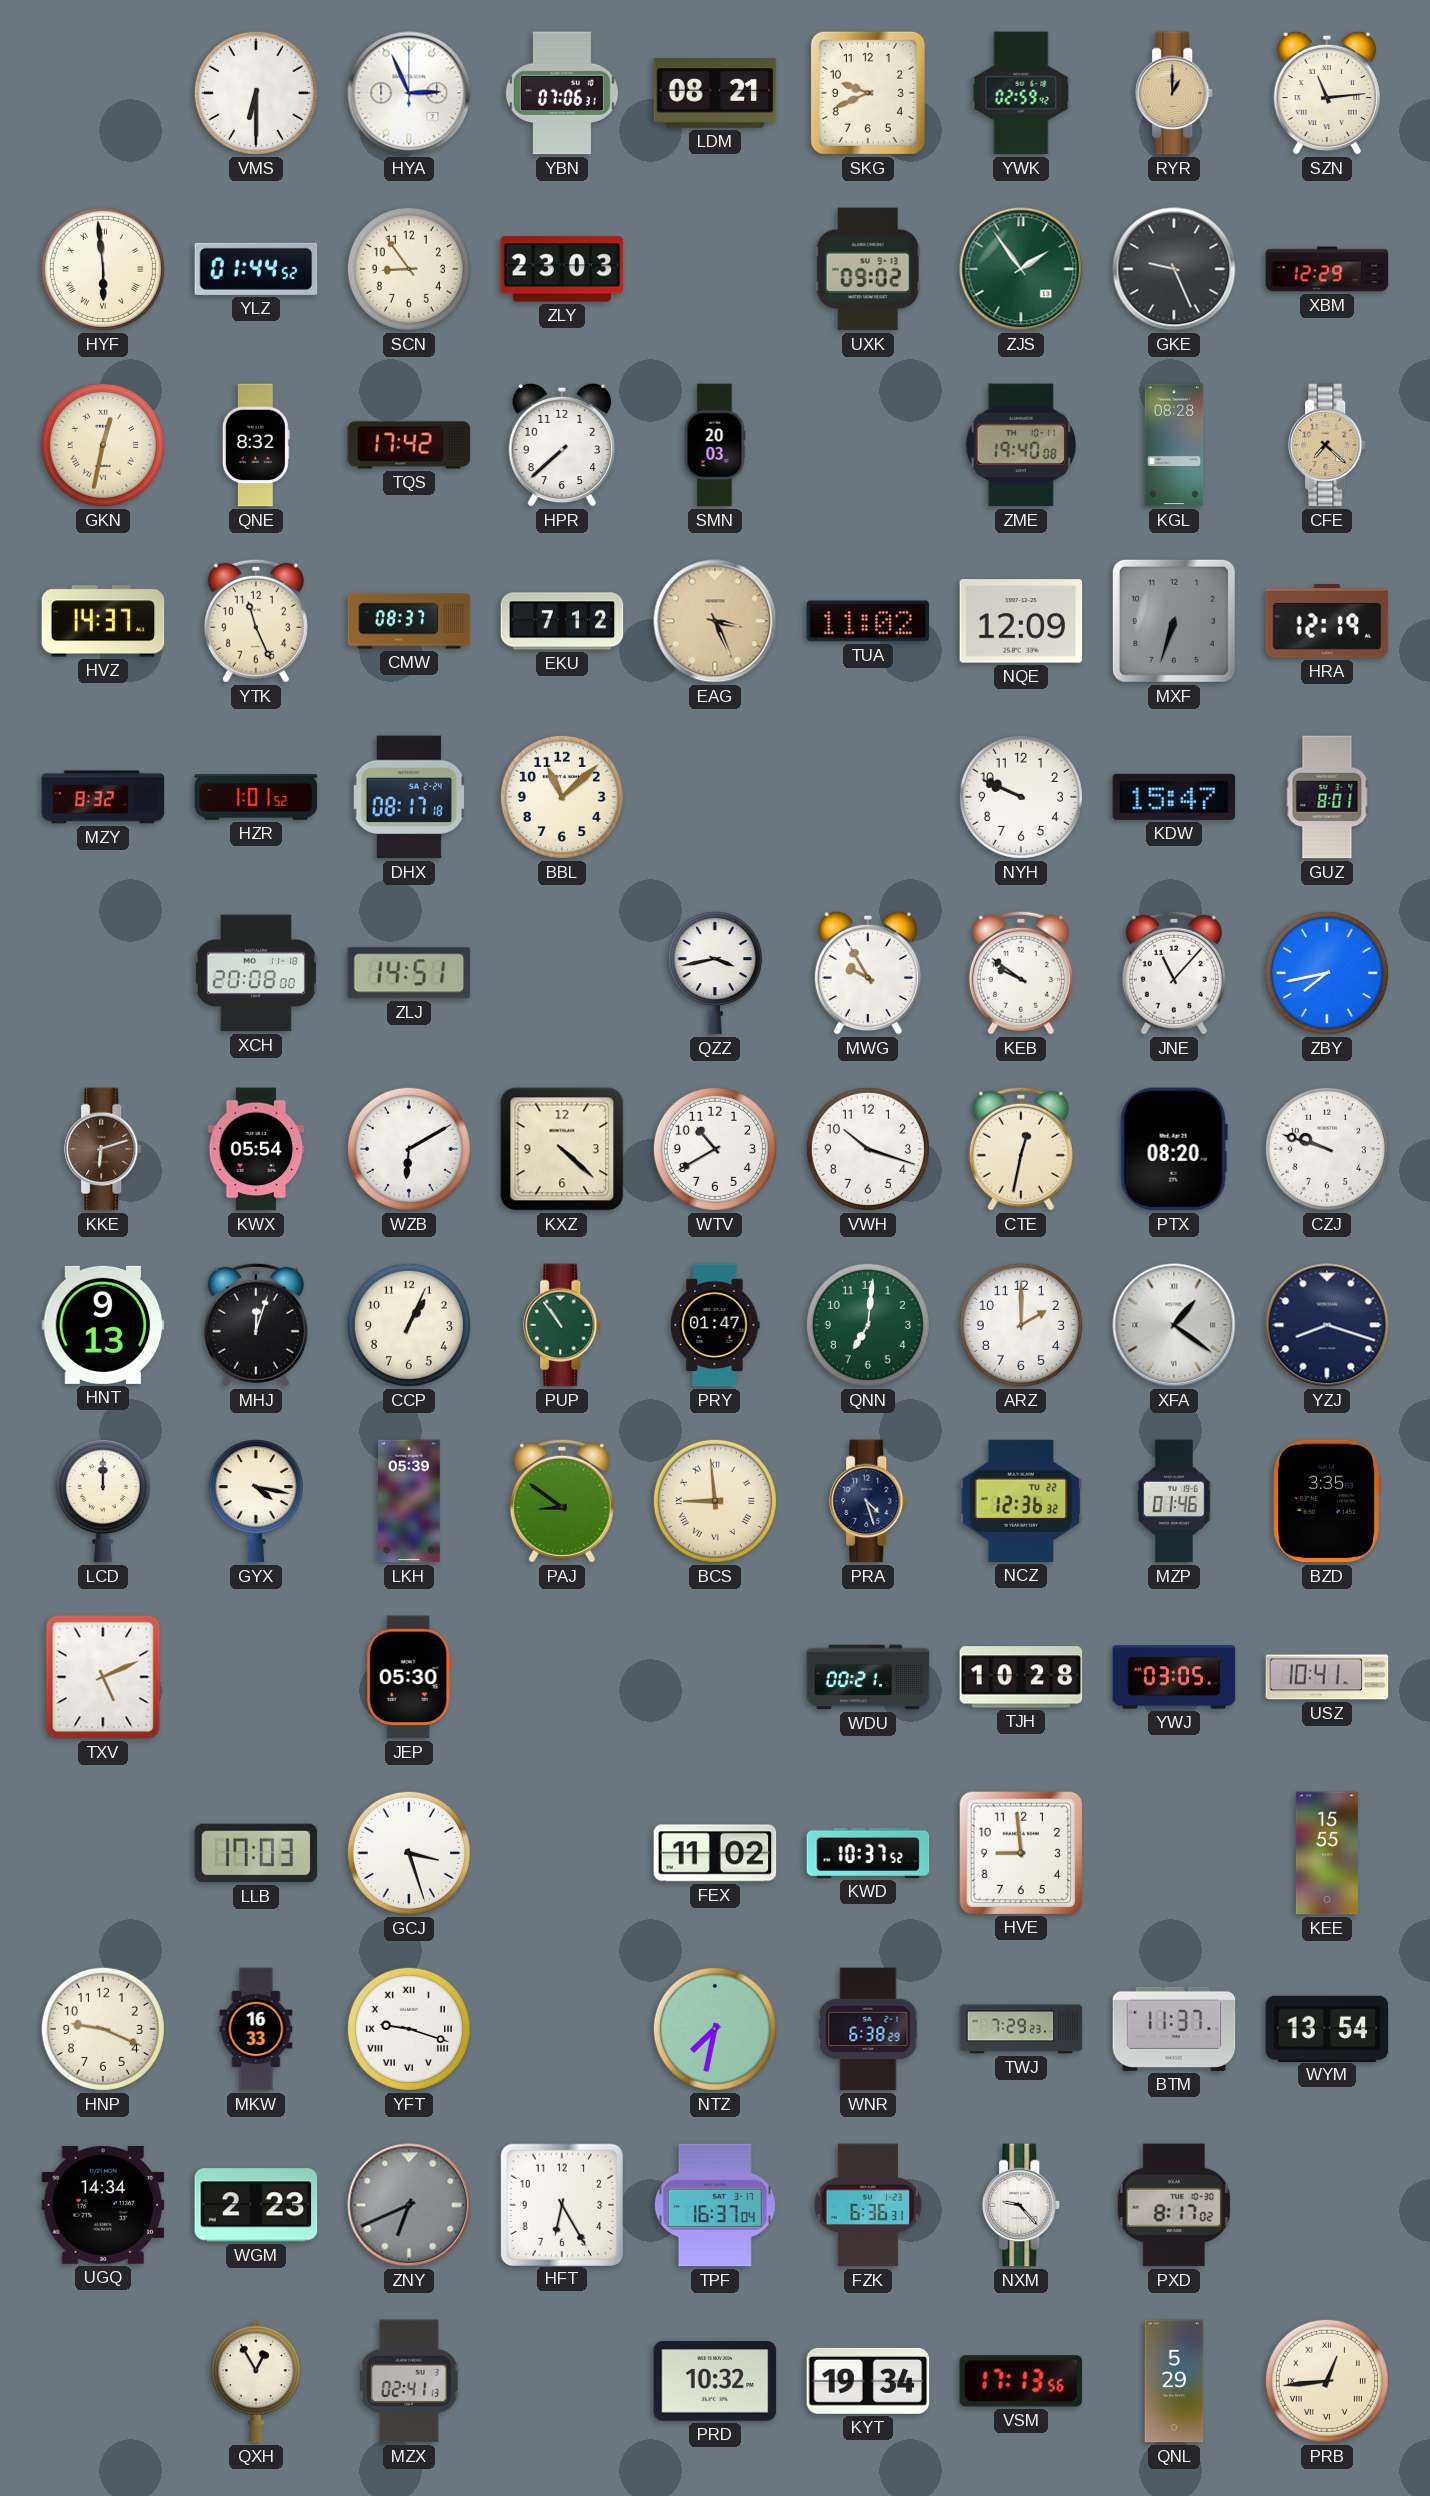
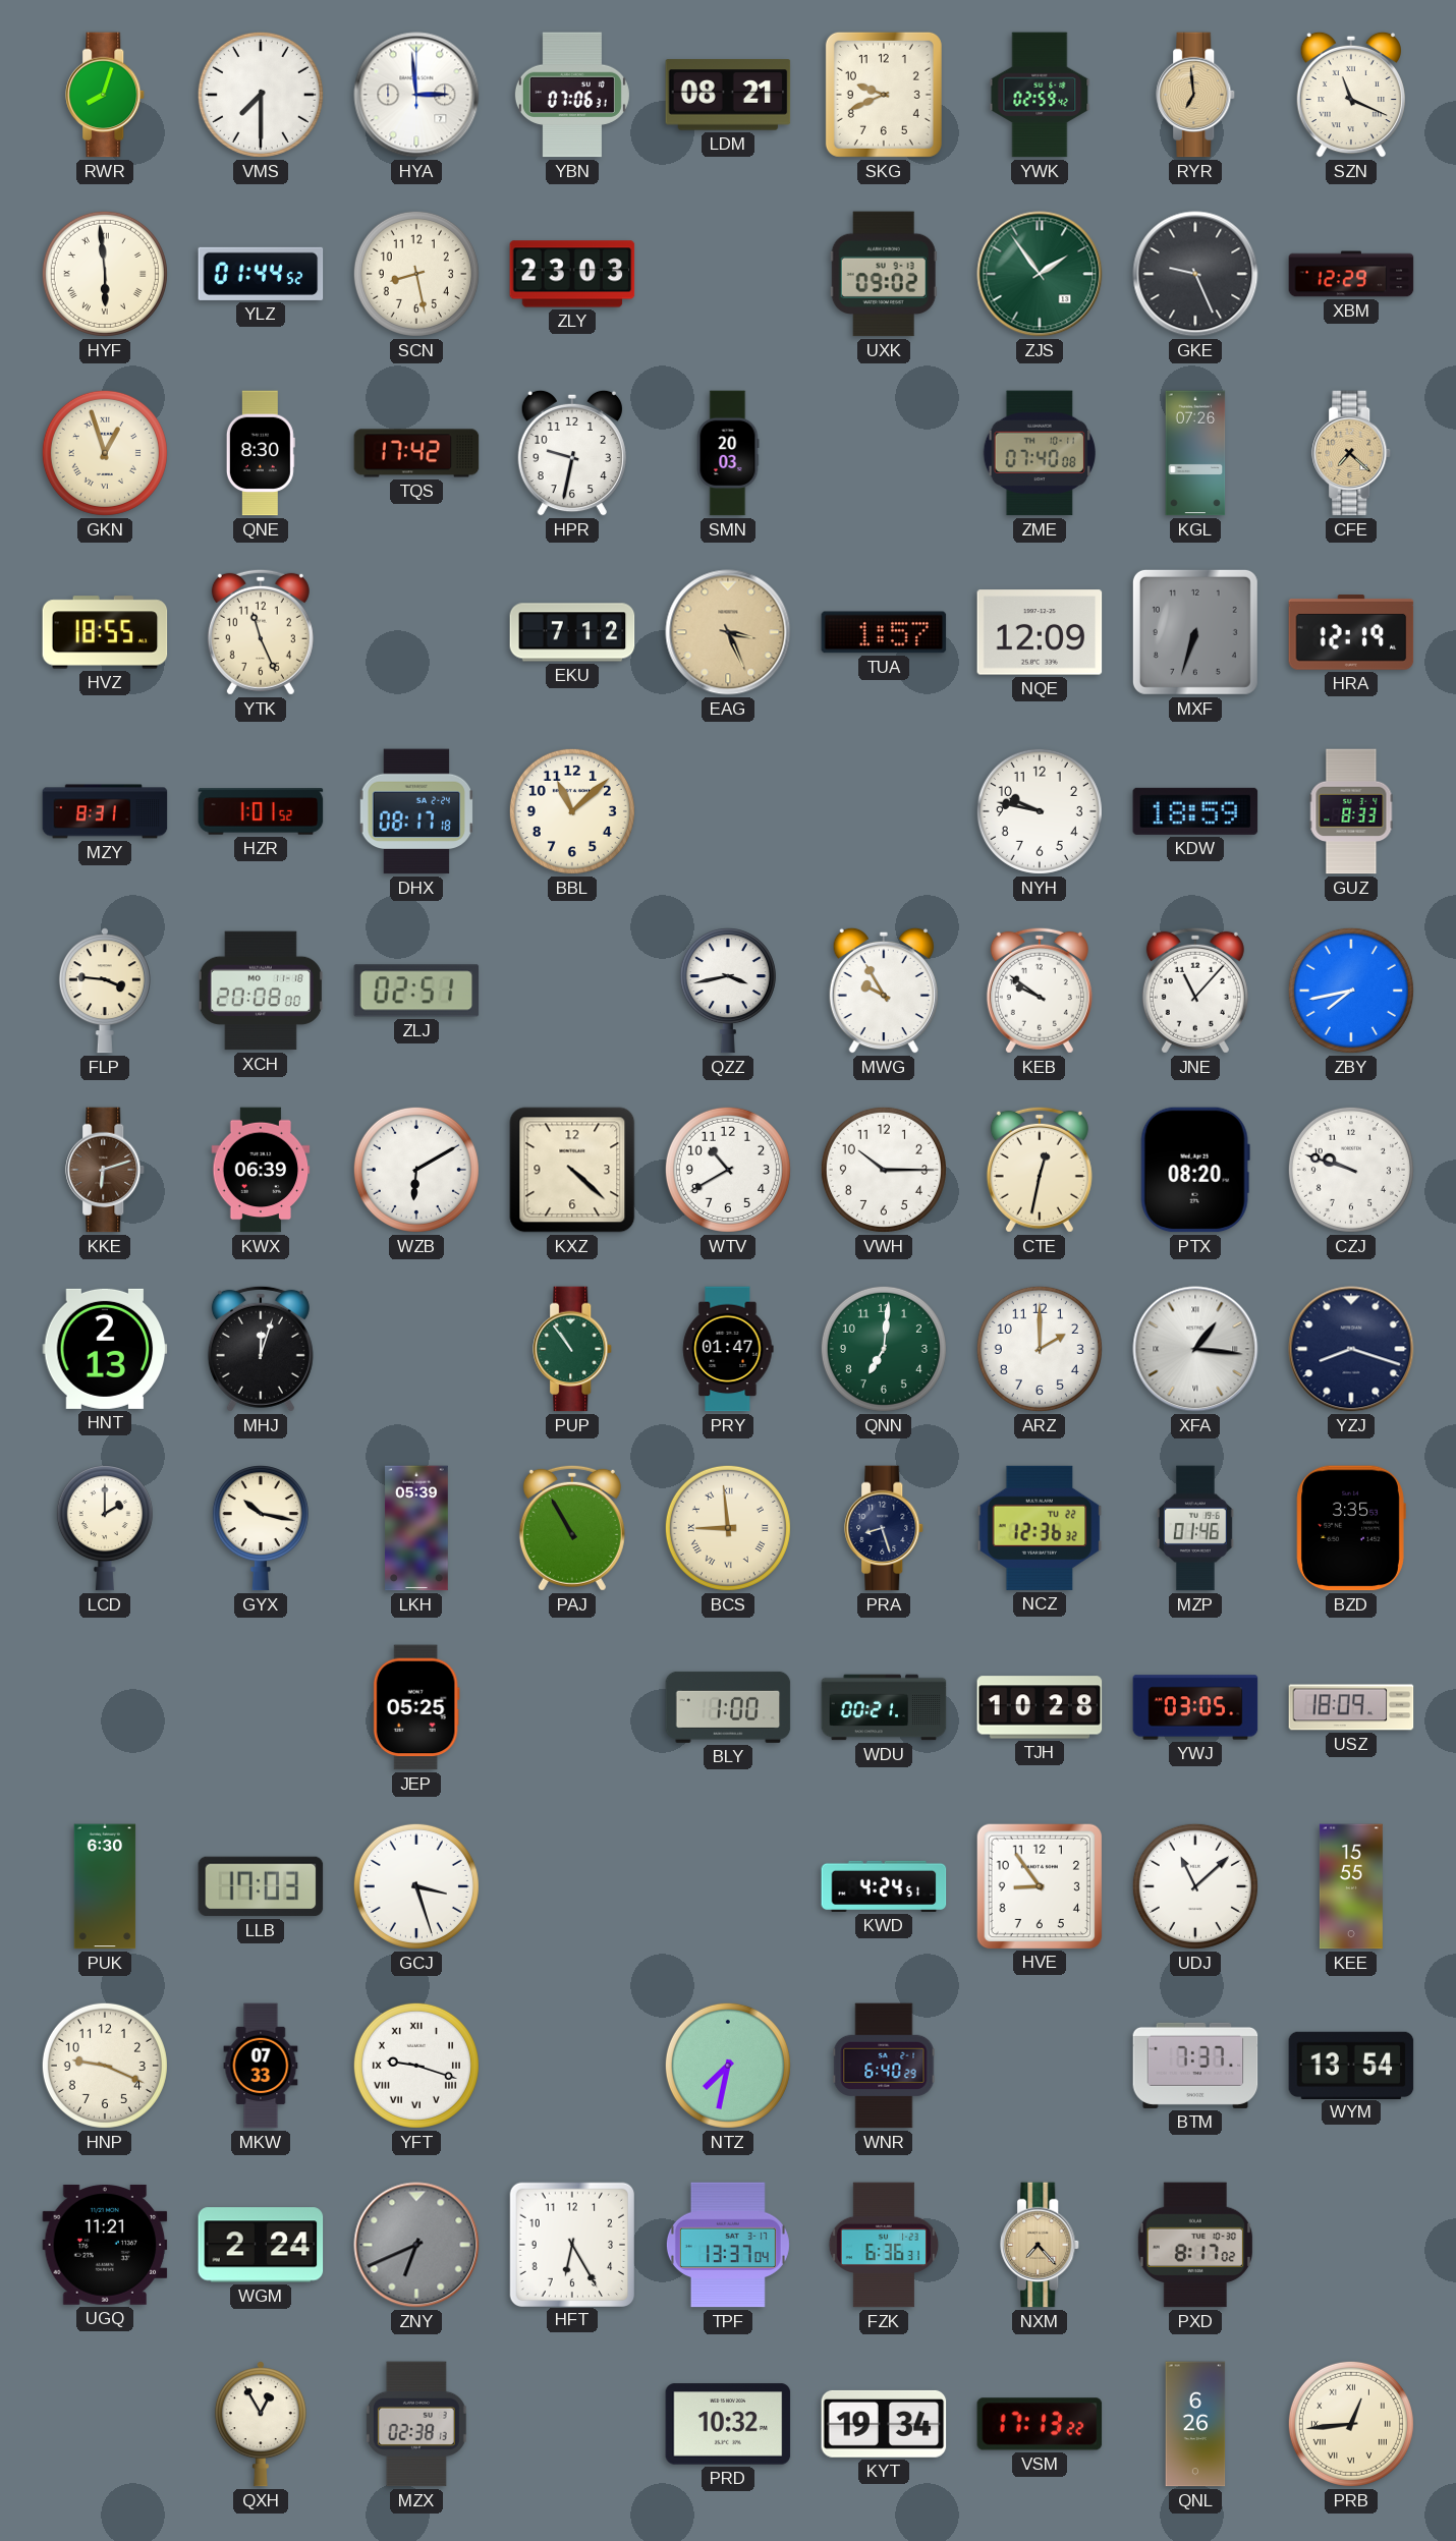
RWR: none -> 8:03 (106, 95)
VMS: 6:30 -> 7:30 (261, 95)
HYA: 2:56 -> 2:59 (416, 95)
RYR: 1:00 -> 6:59 (1196, 95)
SZN: 11:14 -> 11:19 (1351, 95)
SCN: 8:54 -> 8:28 (416, 274)
GKN: 12:32 -> 12:57 (105, 453)
QNE: 8:32 -> 8:30 (261, 453)
HPR: 7:38 -> 9:32 (572, 453)
ZME: 19:40 -> 07:40 (1040, 453)
KGL: 08:28 -> 07:26 (1195, 453)
HVZ: 14:37 -> 18:55 (105, 632)
CMW: 08:37 -> none (409, 621)
TUA: 11:02 -> 1:57 (884, 632)
MZY: 8:32 -> 8:31 (105, 811)
NYH: 9:49 -> 9:47 (1040, 811)
KDW: 15:47 -> 18:59 (1195, 811)
GUZ: 8:01 -> 8:33 (1351, 811)
FLP: none -> 3:46 (105, 991)
ZLJ: 14:51 -> 02:51 (416, 991)
KWX: 05:54 -> 06:39 (261, 1170)
VWH: 10:18 -> 10:15 (884, 1170)
HNT: 9:13 -> 2:13 (105, 1349)
CCP: 1:04 -> none (409, 1325)
XFA: 1:21 -> 1:16 (1195, 1349)
LCD: 12:00 -> 2:00 (105, 1528)
GYX: 4:17 -> 10:17 (261, 1528)
PAJ: 8:51 -> 10:55 (572, 1528)
PRA: 4:27 -> 8:27 (885, 1528)
TXV: 5:11 -> none (103, 1677)
JEP: 05:30 -> 05:25 (416, 1707)
BLY: none -> 1:00 (728, 1707)
USZ: 10:41 -> 18:09 (1351, 1707)
PUK: none -> 6:30 (105, 1886)
FEX: 11:02 -> none (715, 1853)
KWD: 10:37 -> 4:24 (884, 1886)
HVE: 8:59 -> 8:54 (1039, 1885)
UDJ: none -> 11:08 (1195, 1886)
MKW: 16:33 -> 07:33 (261, 2066)
WNR: 6:38 -> 6:40 (884, 2066)
TWJ: 7:29 -> none (1021, 2029)
BTM: 11:37 -> 7:37 (1195, 2066)
UGQ: 14:34 -> 11:21 (105, 2245)
WGM: 2:23 -> 2:24 (261, 2245)
TPF: 16:37 -> 13:37 (728, 2245)
NXM: 9:23 -> 7:23 (1041, 2245)
NXM dial: white -> champagne (1041, 2245)
MZX: 02:41 -> 02:38 (416, 2424)
VSM: 17:13:56 -> 17:13:22 (1040, 2424)
QNL: 5:29 -> 6:26 (1195, 2424)
